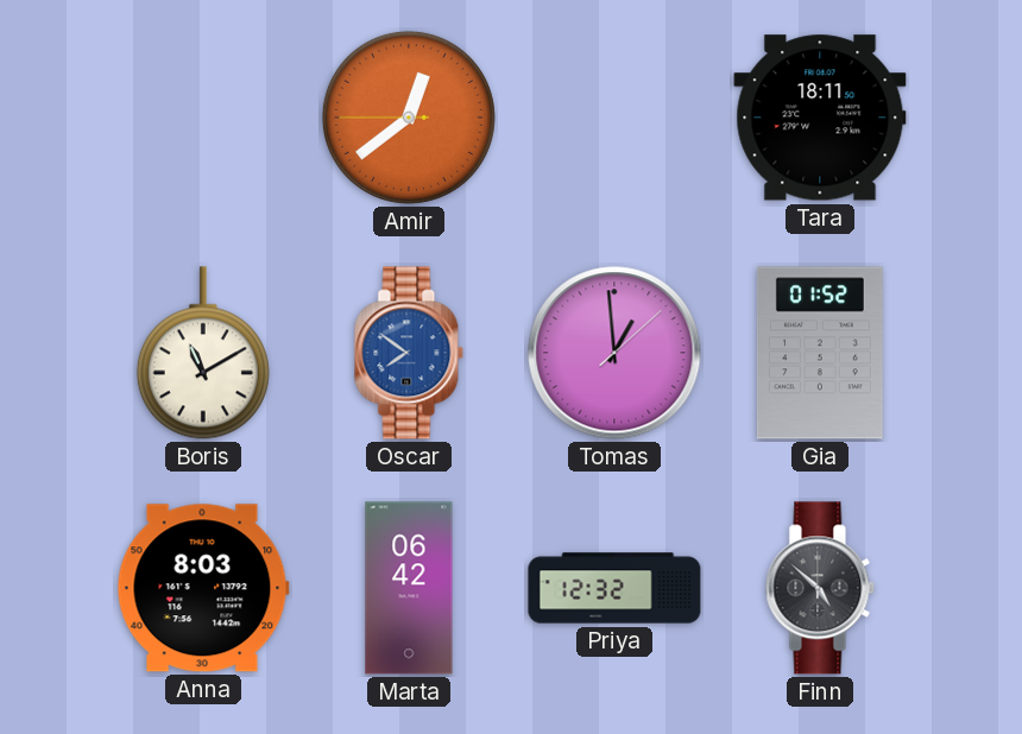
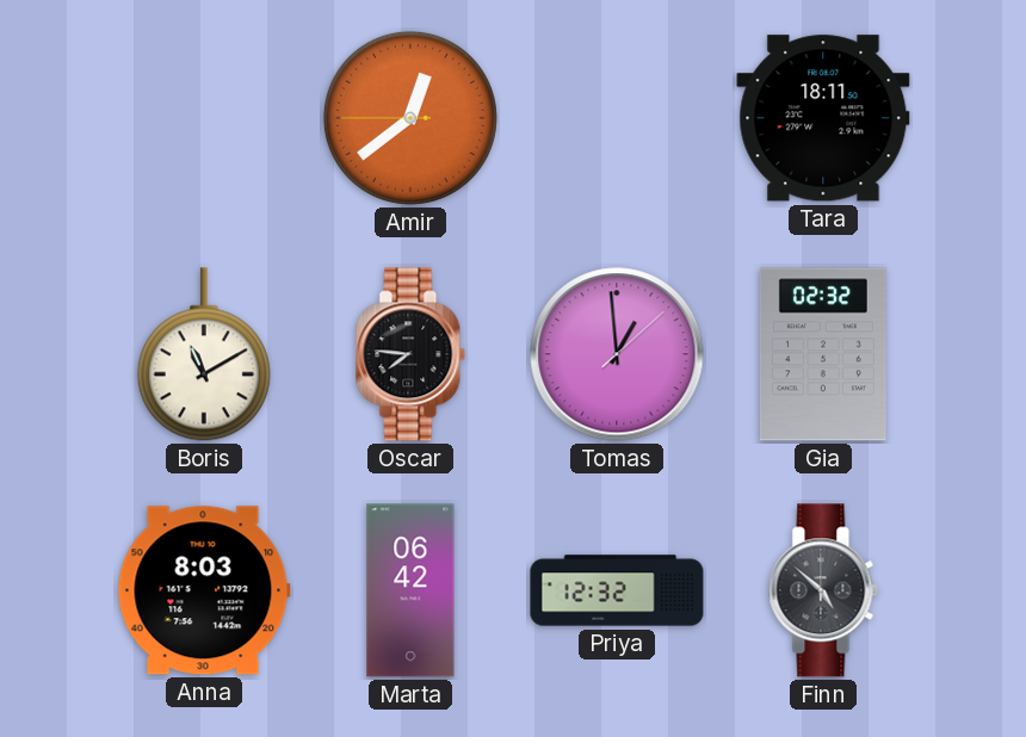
Oscar: 7:51 -> 7:46 (410, 354)
Oscar dial: blue -> black (410, 354)
Gia: 01:52 -> 02:32 (823, 354)
